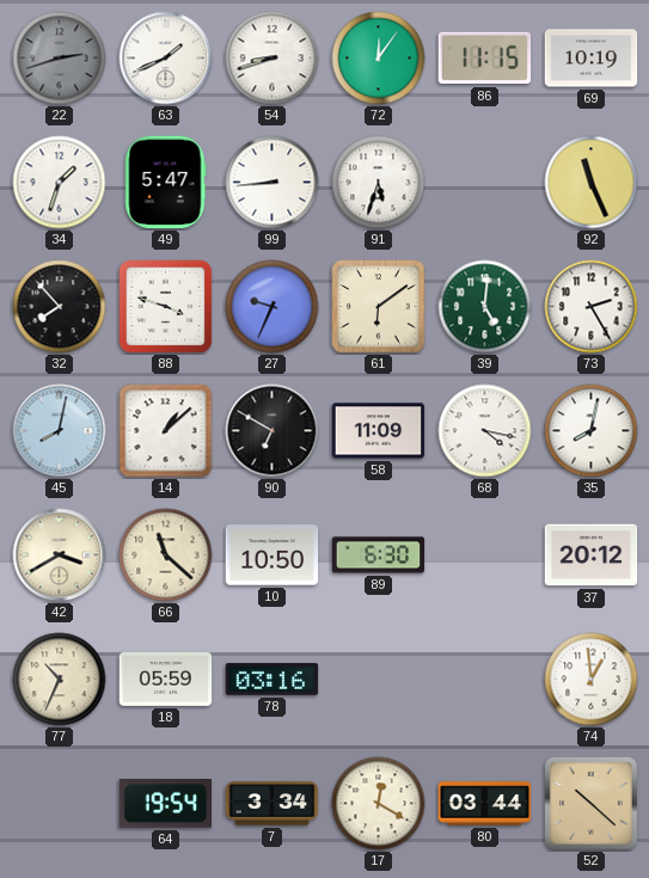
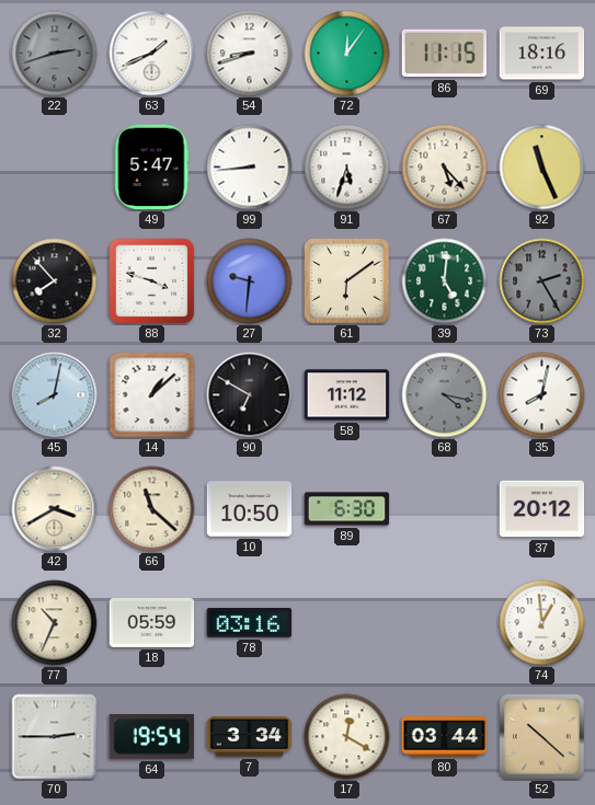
69: 10:19 -> 18:16 (542, 54)
34: 1:33 -> none (60, 183)
67: none -> 5:23 (445, 168)
27: 9:34 -> 9:31 (250, 281)
73 dial: white -> grey (542, 281)
58: 11:09 -> 11:12 (347, 395)
68 dial: white -> grey (445, 395)
70: none -> 2:45 (55, 737)
